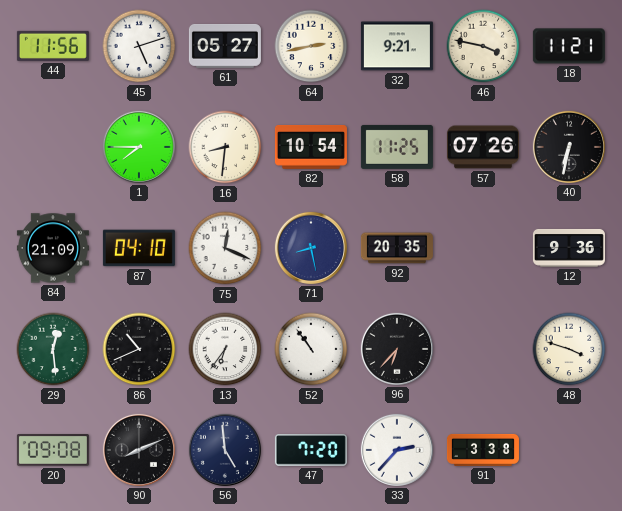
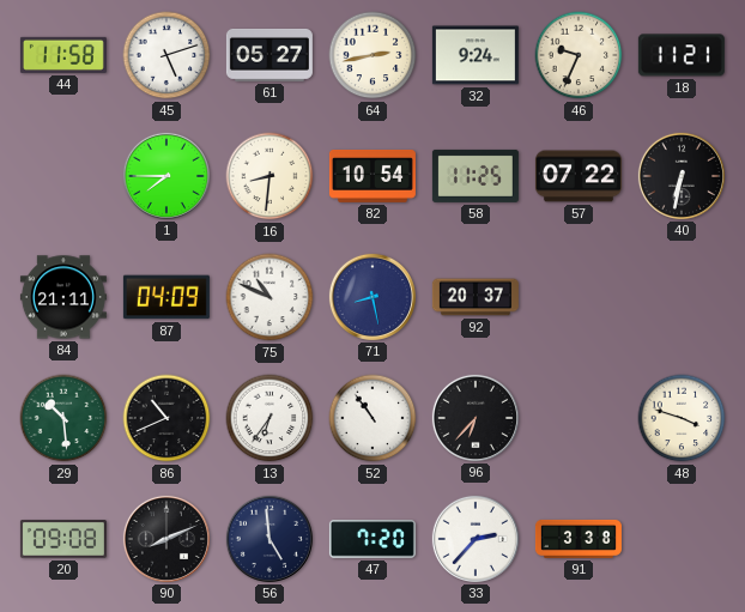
44: 11:56 -> 11:58 (63, 55)
32: 9:21 -> 9:24 (476, 55)
46: 3:47 -> 9:34 (579, 55)
57: 07:26 -> 07:22 (579, 176)
84: 21:09 -> 21:11 (63, 297)
87: 04:10 -> 04:09 (166, 297)
75: 12:19 -> 10:49 (269, 297)
92: 20:35 -> 20:37 (476, 297)
12: 9:36 -> none (569, 248)
29: 12:29 -> 10:29 (63, 418)
